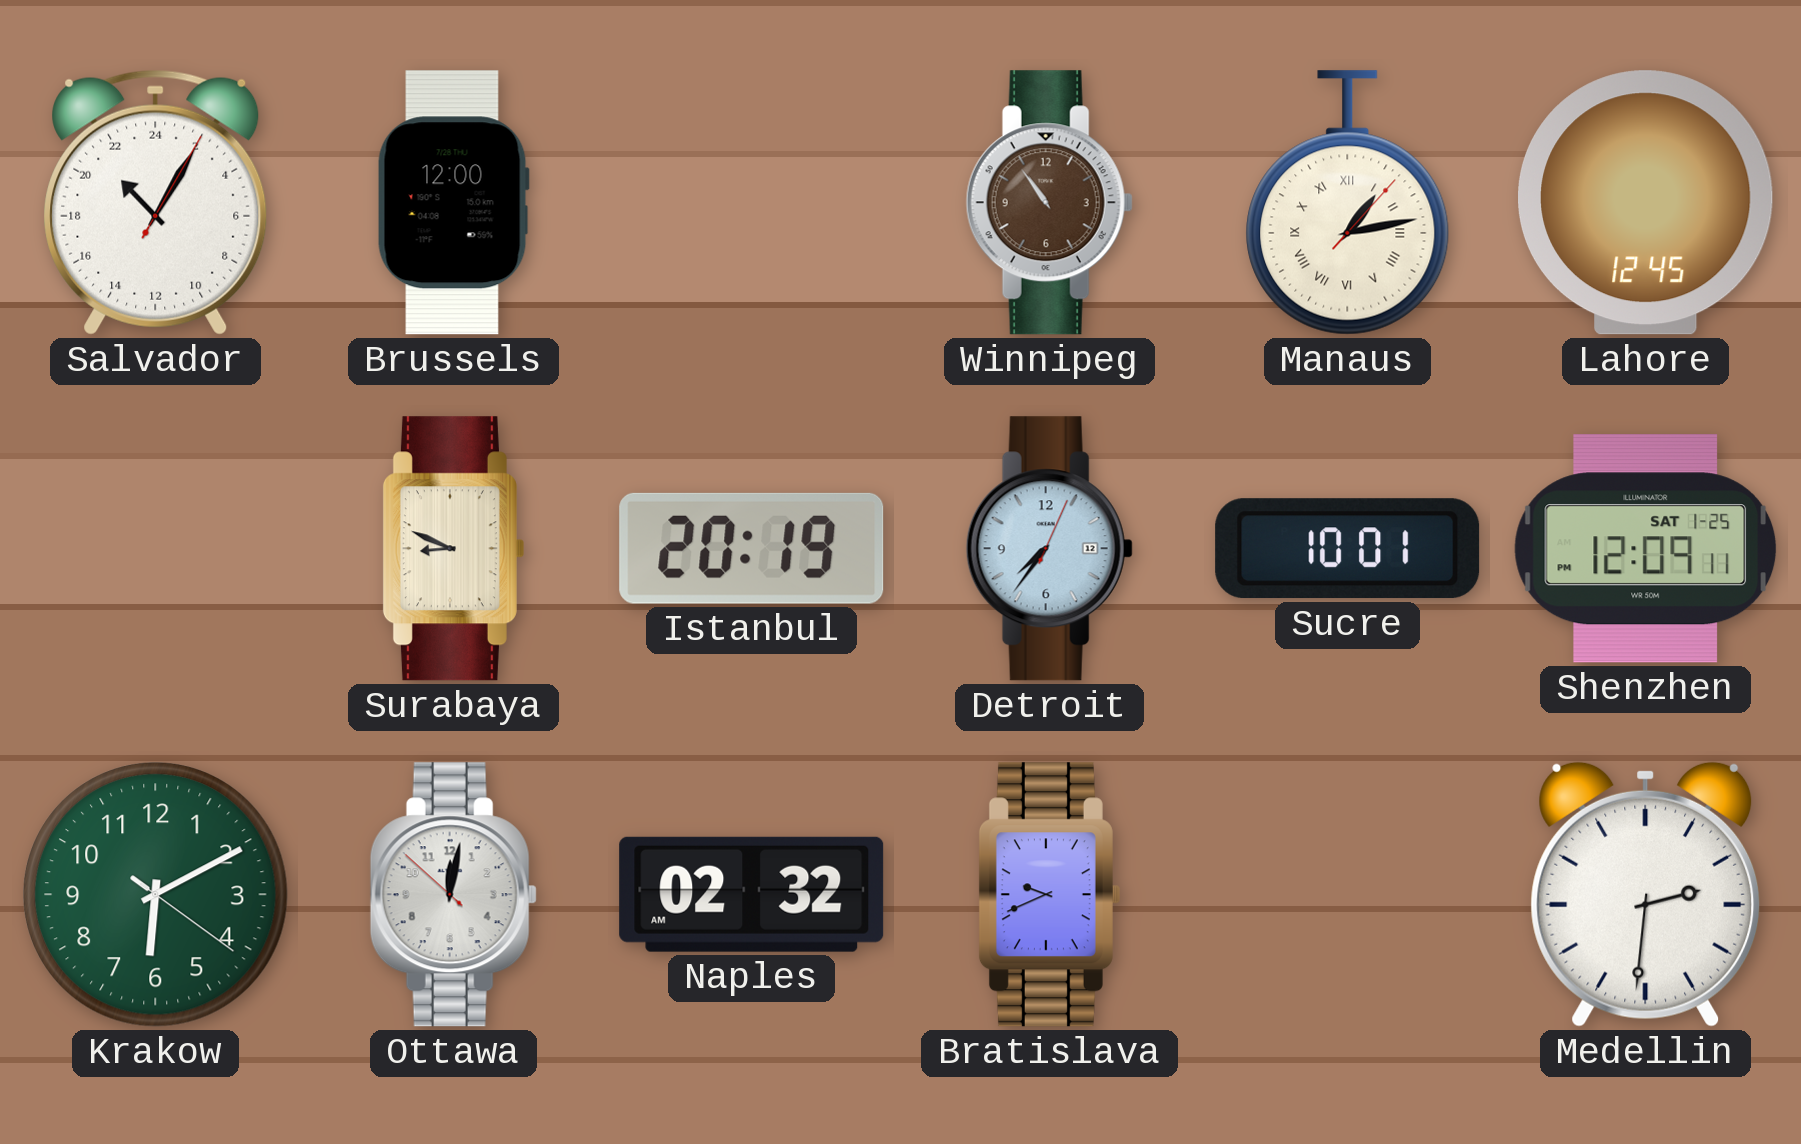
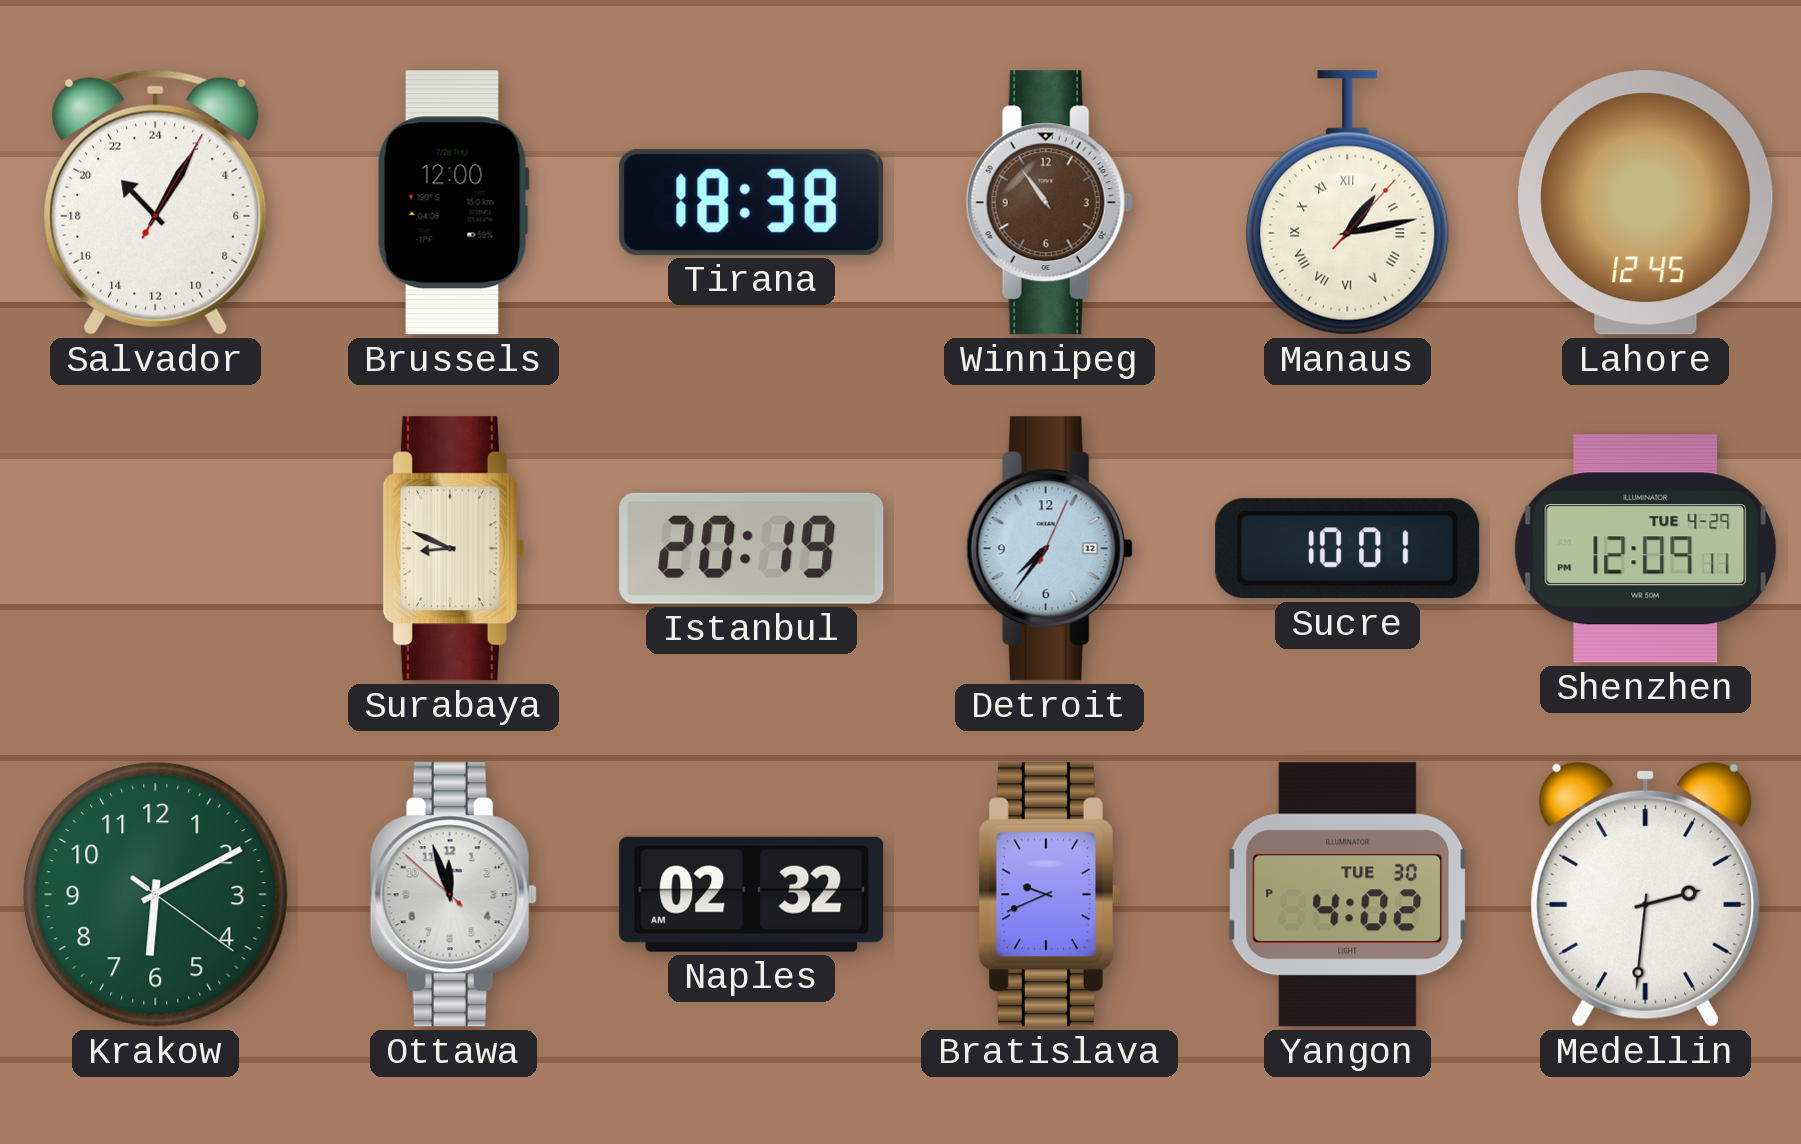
Tirana: none -> 18:38 (752, 202)
Shenzhen date: SAT 1-25 -> TUE 4-29 (1646, 549)
Ottawa: 12:01 -> 11:56 (453, 895)
Yangon: none -> 4:02 (1348, 895)
